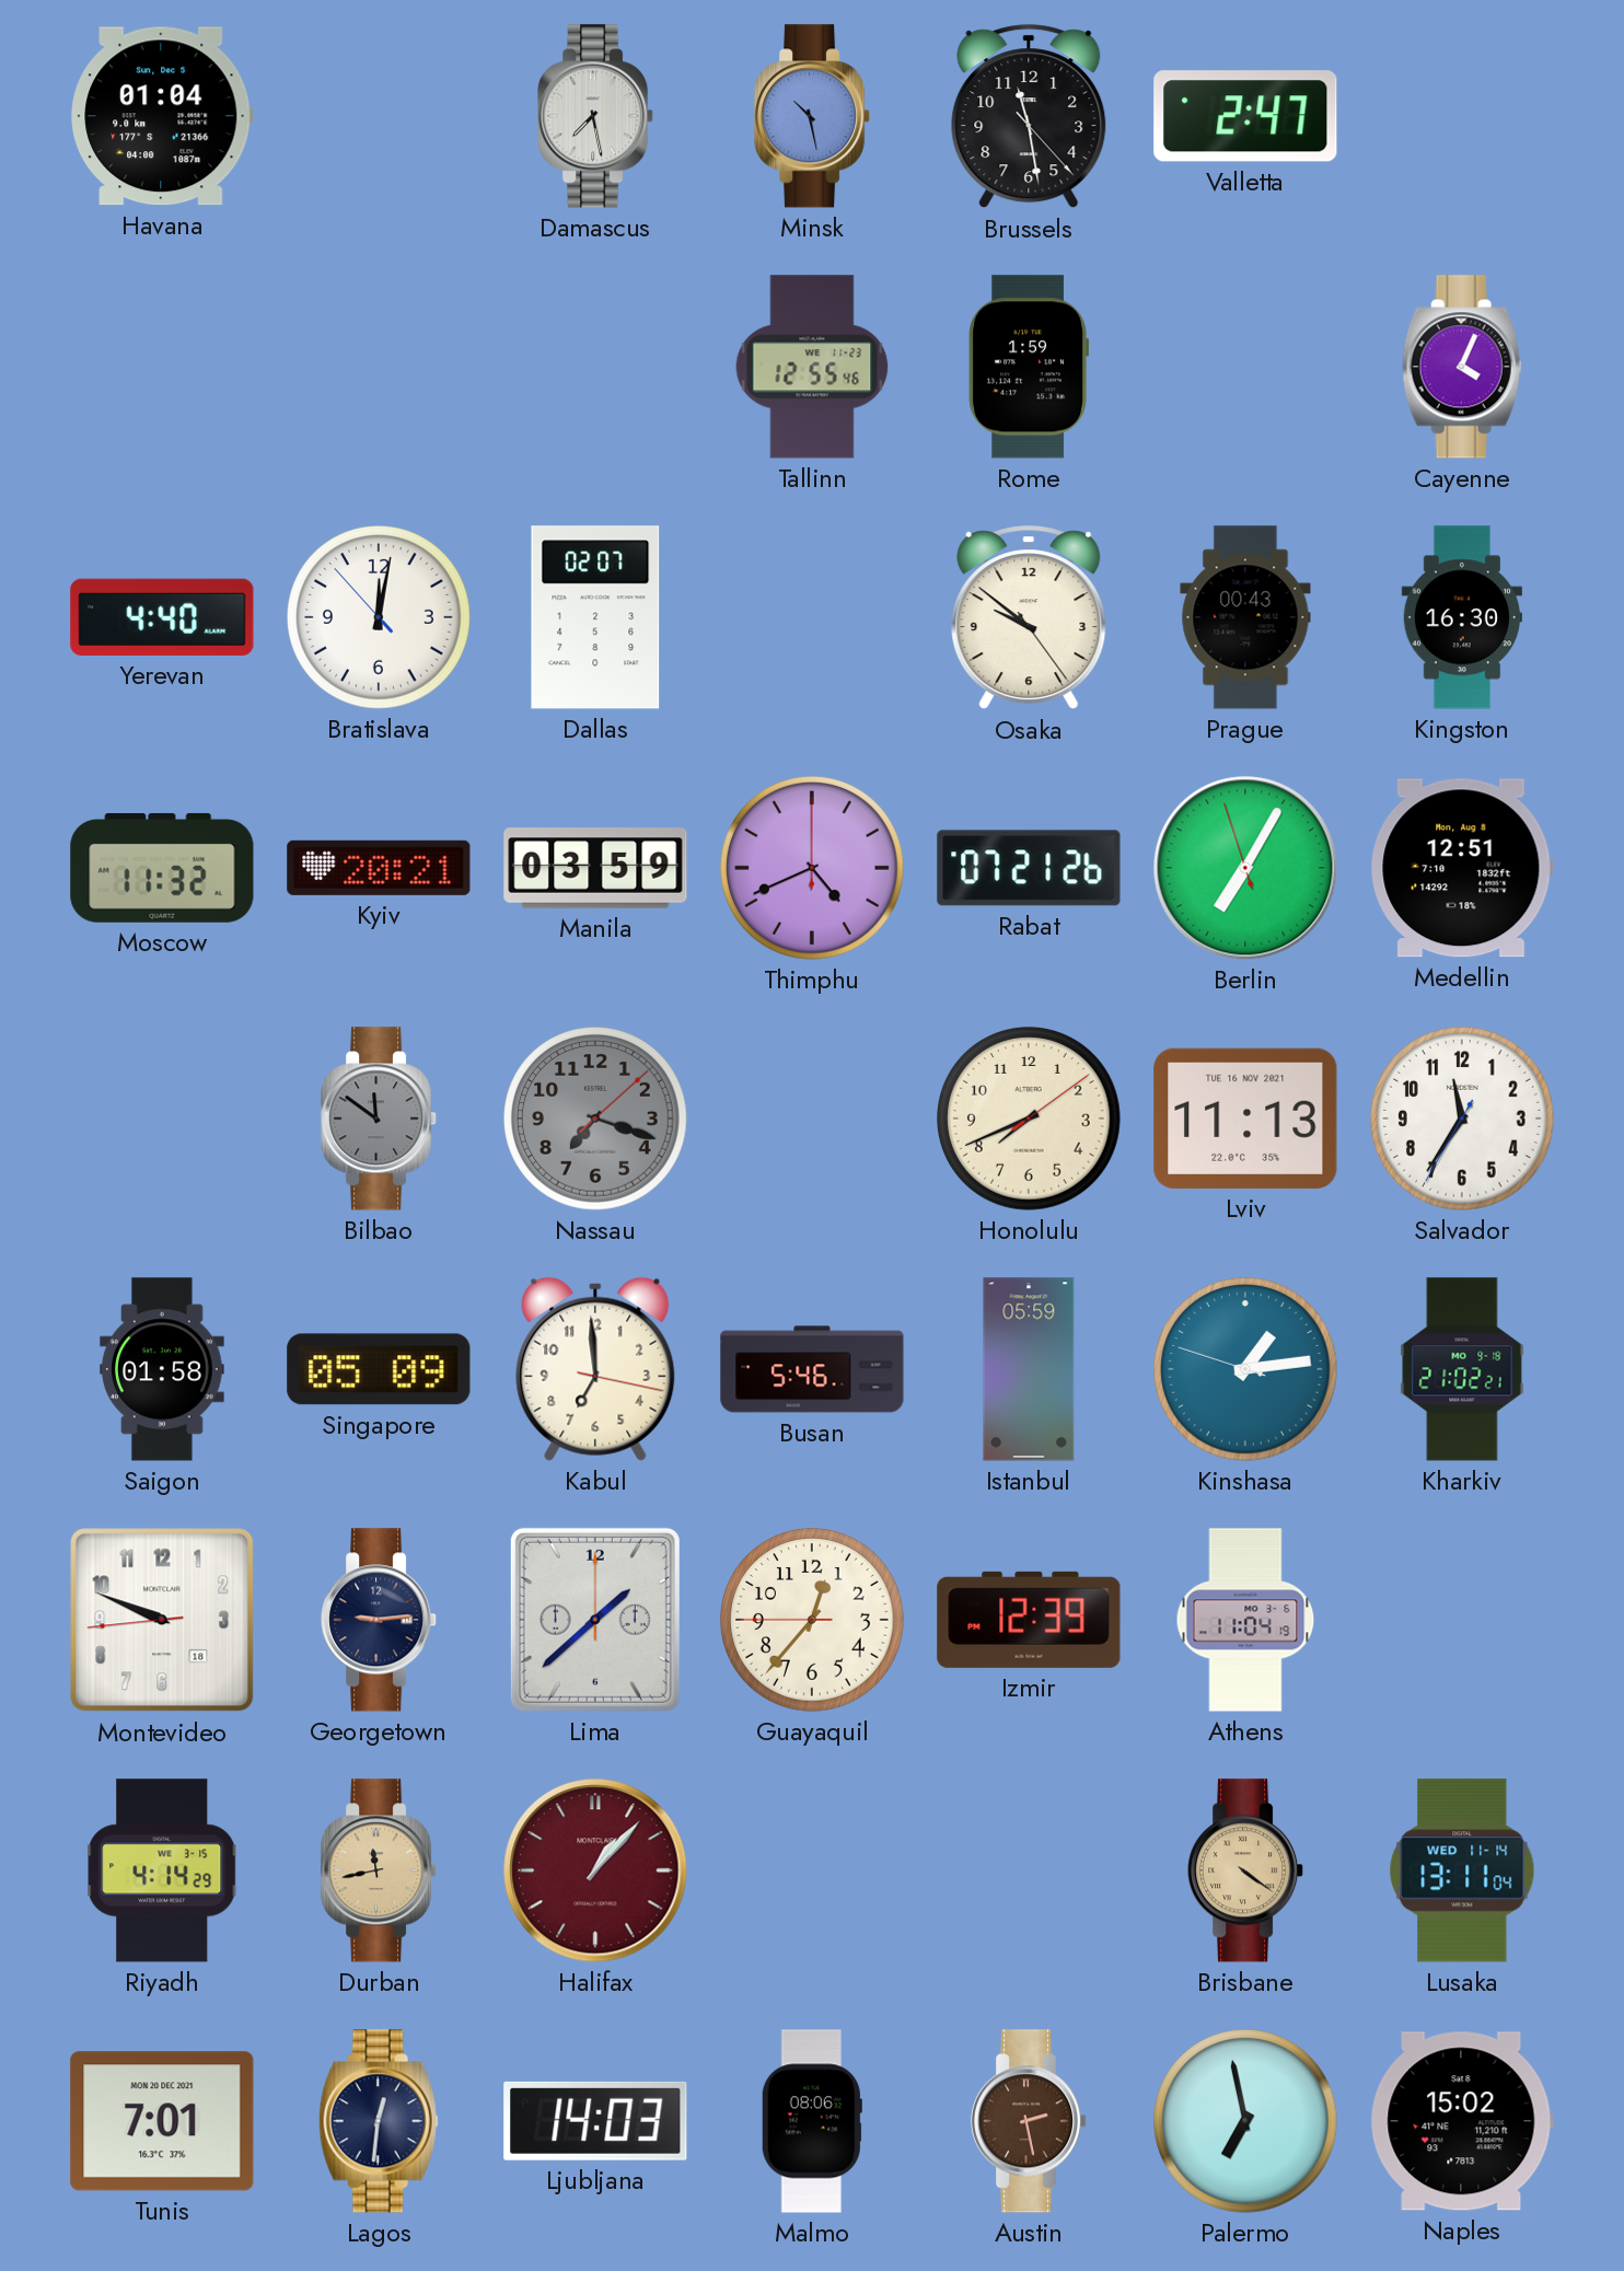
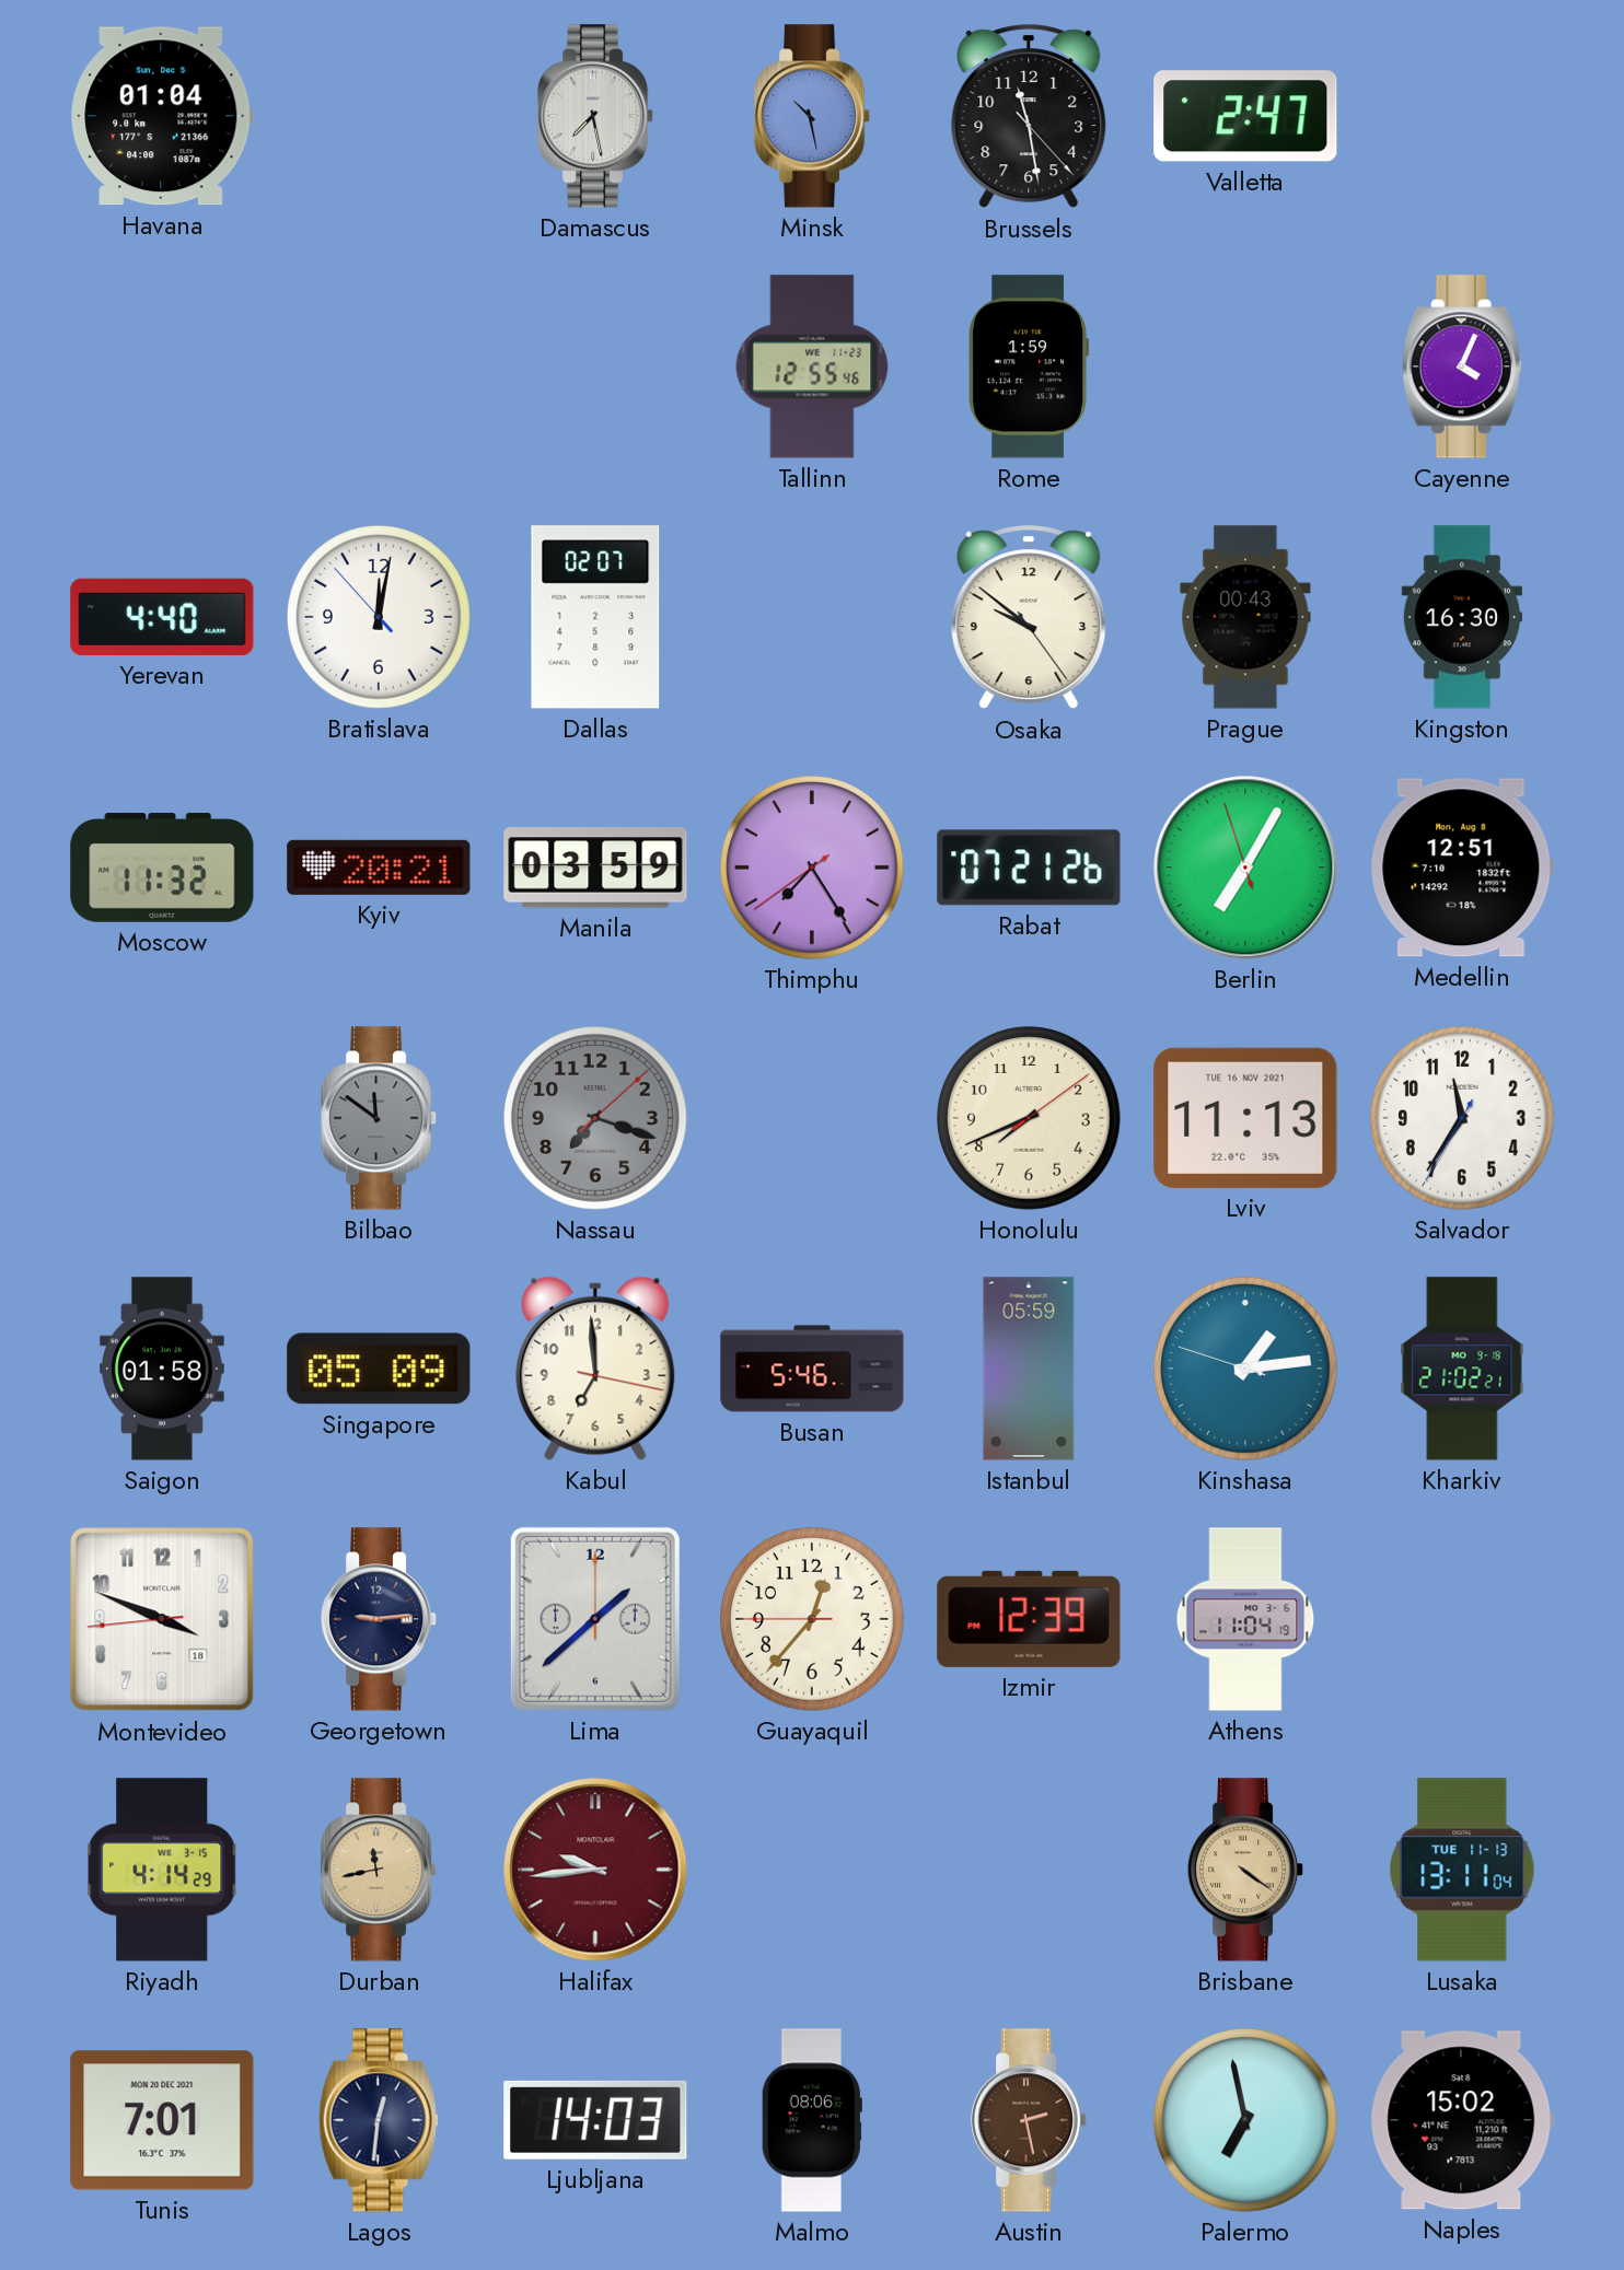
Thimphu: 4:41 -> 7:24 (813, 869)
Montevideo: 9:48 -> 3:48 (162, 1619)
Halifax: 1:07 -> 9:44 (595, 1870)
Lusaka date: WED 11-14 -> TUE 11-13 (1462, 1870)
